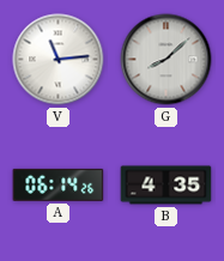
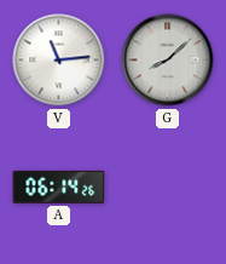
B: 4:35 -> none (167, 186)
